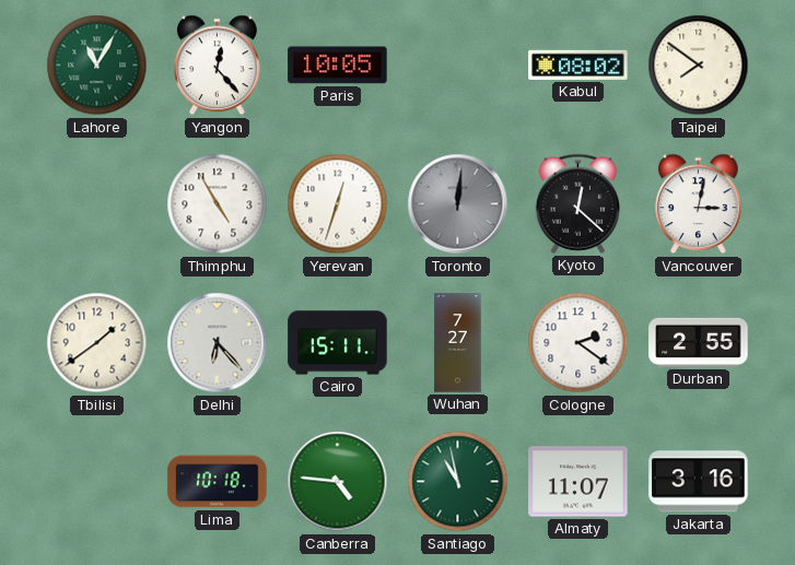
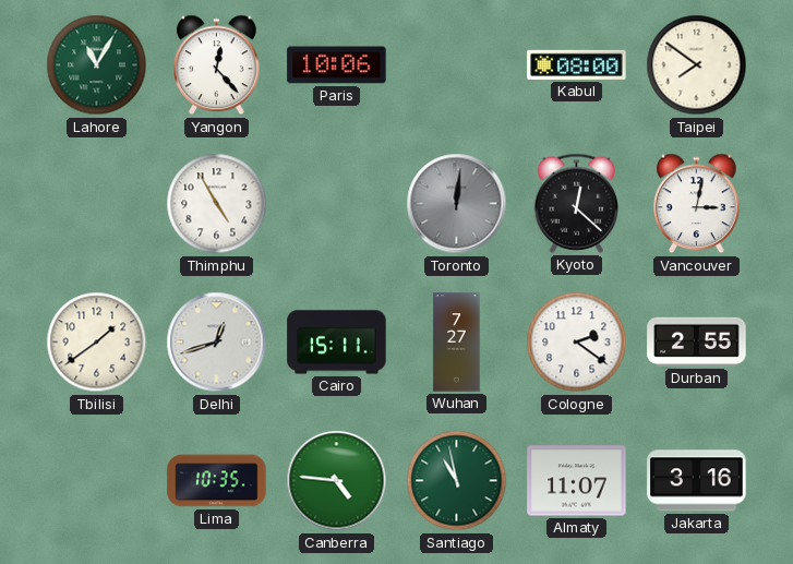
Paris: 10:05 -> 10:06 (337, 65)
Kabul: 08:02 -> 08:00 (577, 64)
Yerevan: 12:33 -> none (338, 204)
Delhi: 6:23 -> 12:42 (217, 343)
Lima: 10:18 -> 10:35 (217, 481)
